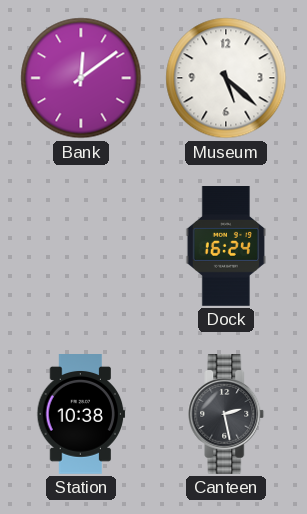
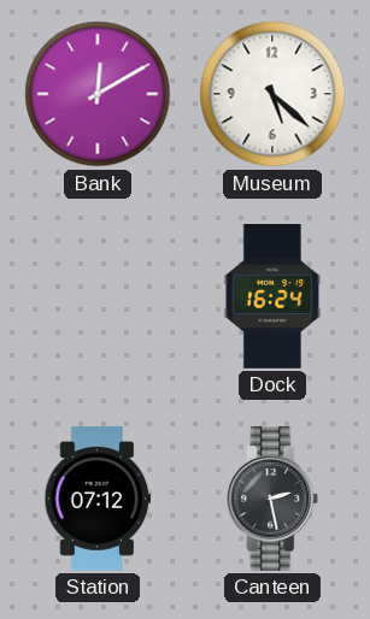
Bank: 12:09 -> 12:10 (98, 94)
Station: 10:38 -> 07:12 (98, 500)
